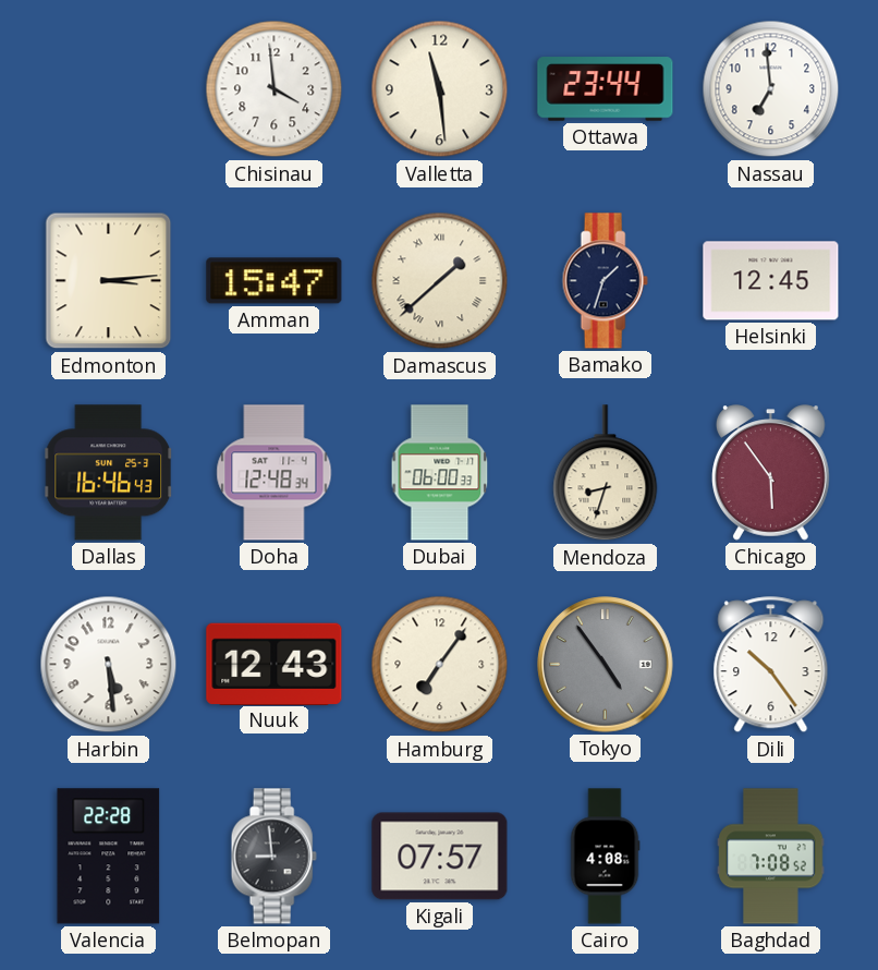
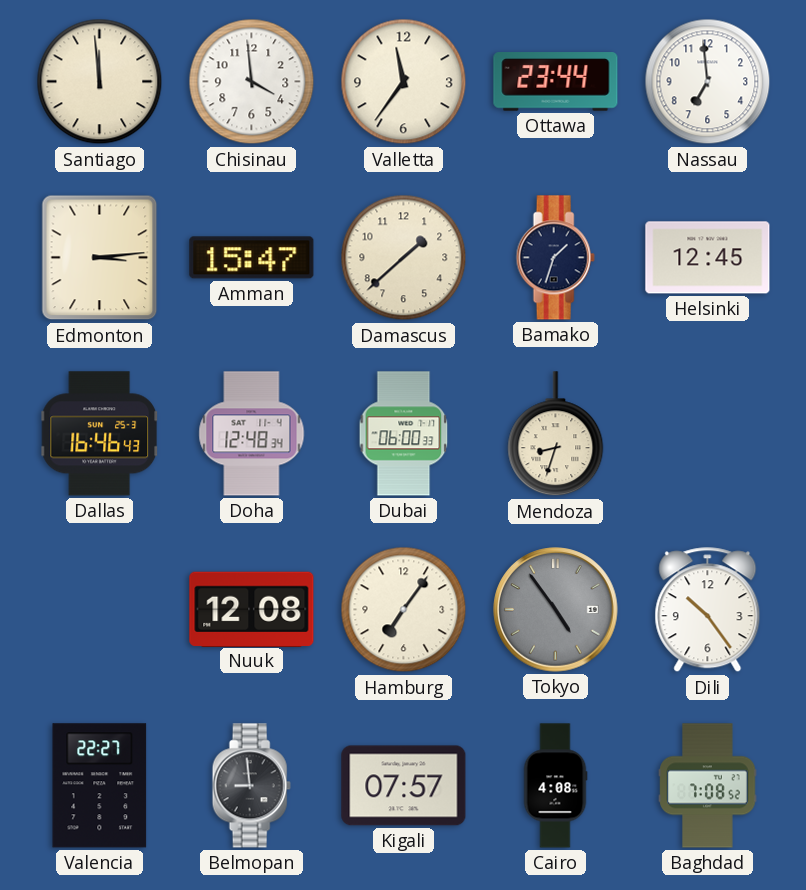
Santiago: none -> 11:59 (100, 82)
Valletta: 11:29 -> 11:36 (404, 82)
Damascus numerals: Roman -> Arabic (404, 258)
Chicago: 5:54 -> none (771, 473)
Harbin: 5:29 -> none (109, 665)
Nuuk: 12:43 -> 12:08 (252, 609)
Valencia: 22:28 -> 22:27 (100, 786)
